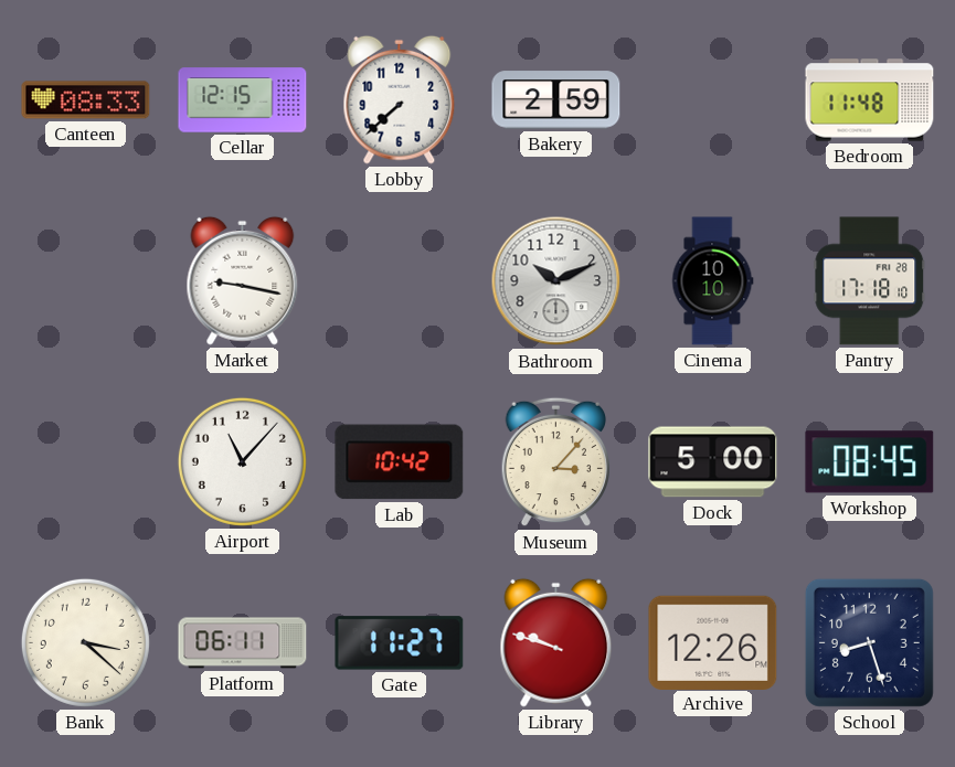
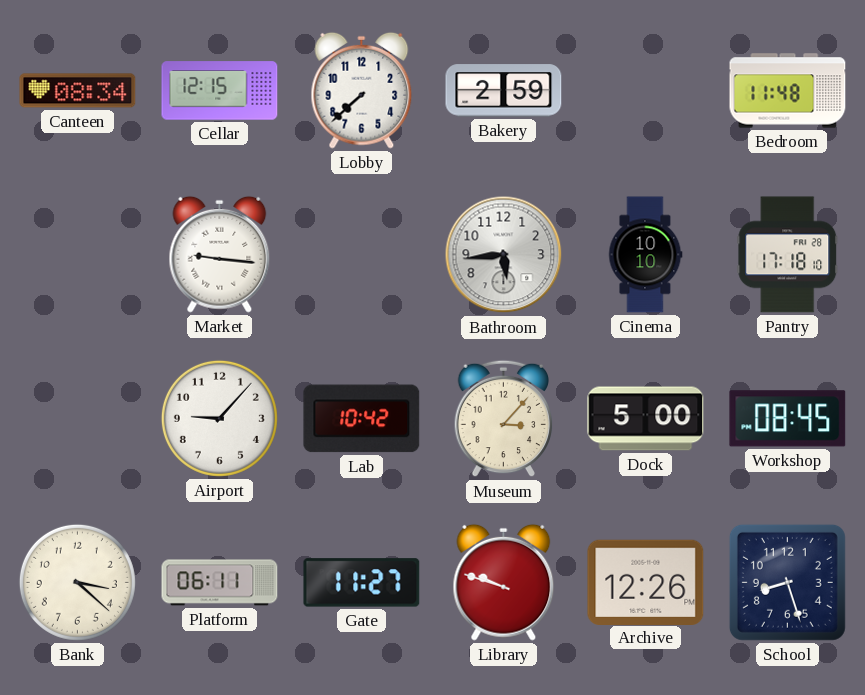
Canteen: 08:33 -> 08:34 (78, 91)
Market: 9:17 -> 9:16 (220, 254)
Bathroom: 10:11 -> 5:44 (504, 255)
Airport: 11:07 -> 9:07 (219, 418)
